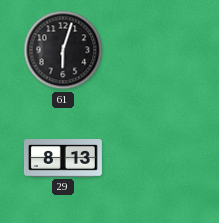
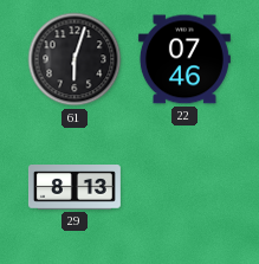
22: none -> 07:46 (184, 59)
